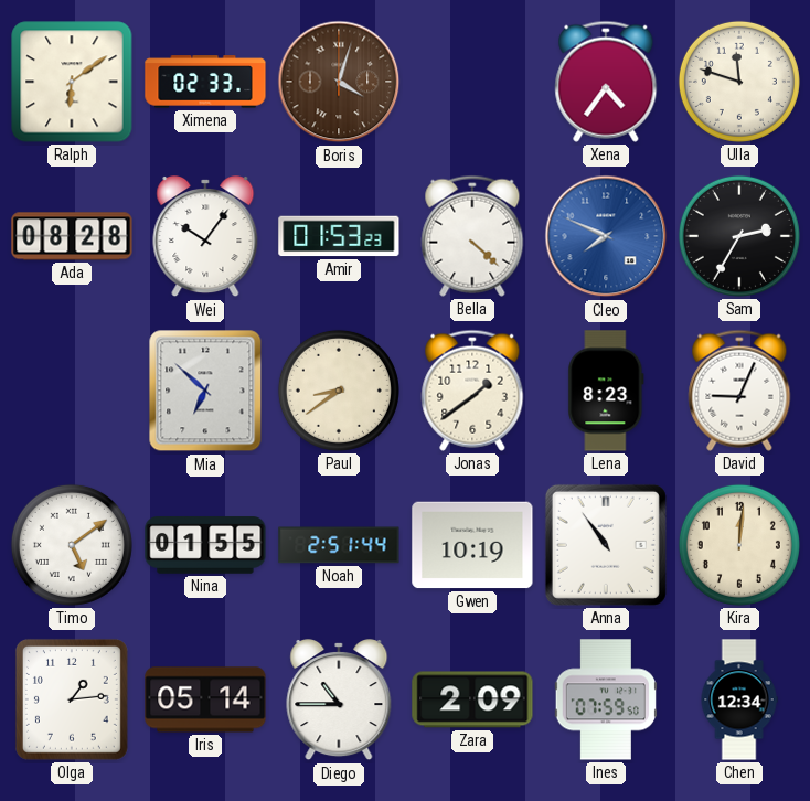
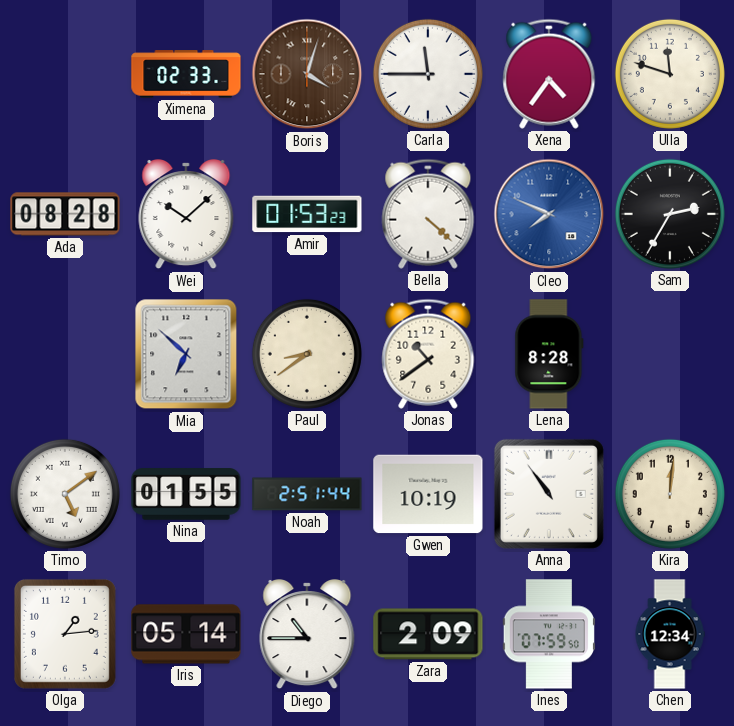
Ralph: 6:09 -> none (72, 82)
Carla: none -> 11:45 (428, 74)
Wei: 10:06 -> 10:08 (186, 215)
Jonas: 1:39 -> 10:39 (428, 354)
Lena: 8:23 -> 8:28 (549, 354)
David: 9:04 -> none (739, 391)
